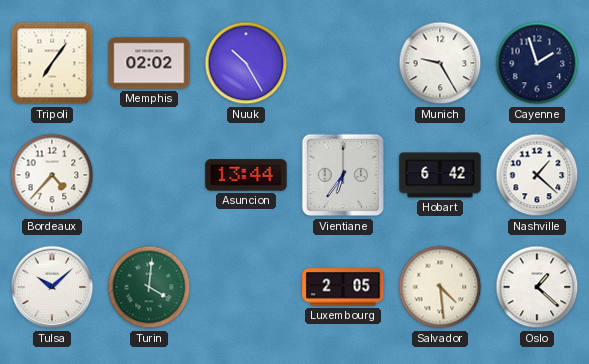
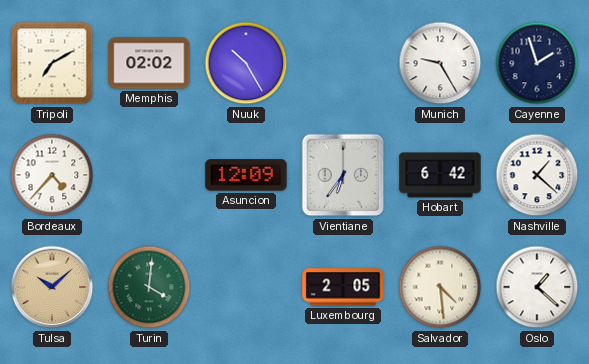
Tripoli: 7:06 -> 7:10 (52, 63)
Asuncion: 13:44 -> 12:09 (246, 175)
Tulsa dial: white -> champagne (52, 287)
